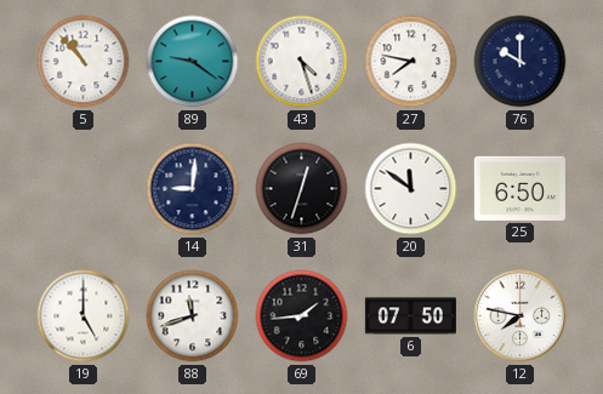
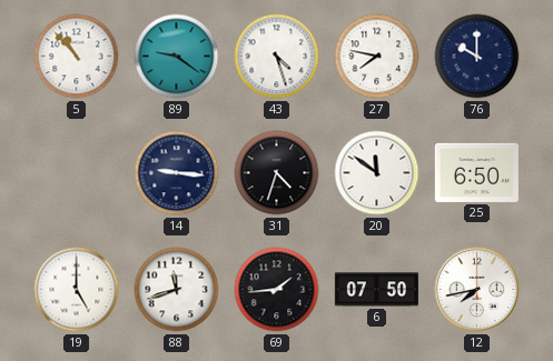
14: 9:01 -> 9:16 (177, 173)
31: 12:33 -> 4:33 (277, 173)
12: 7:47 -> 7:43 (477, 290)
